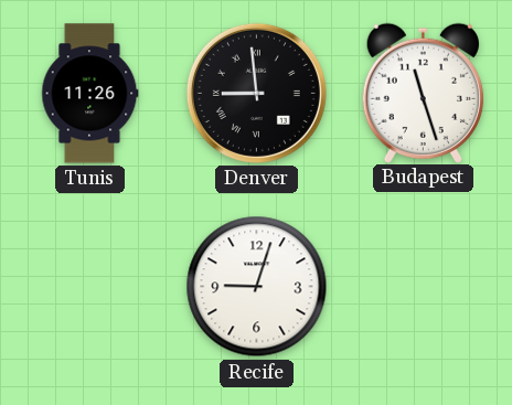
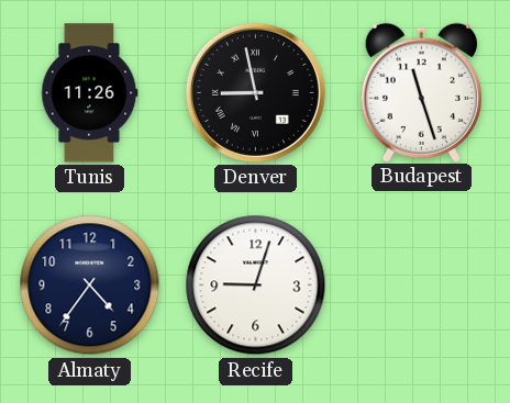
Denver: 8:59 -> 8:58 (255, 92)
Almaty: none -> 4:36 (90, 286)
